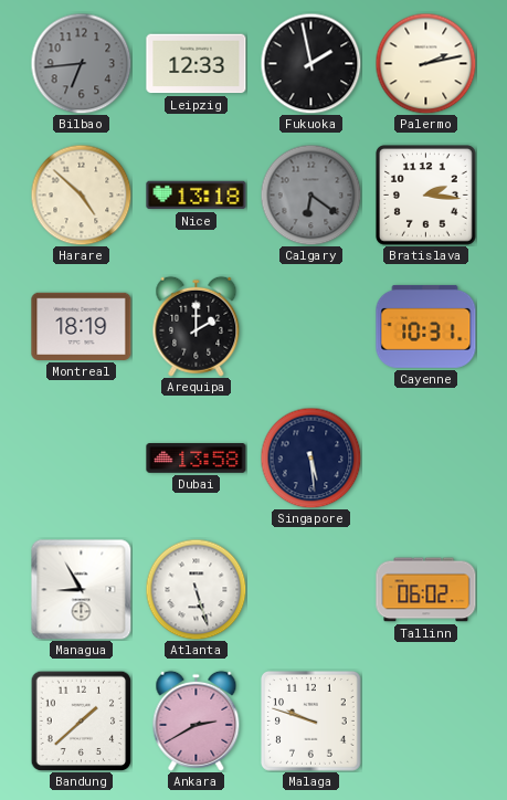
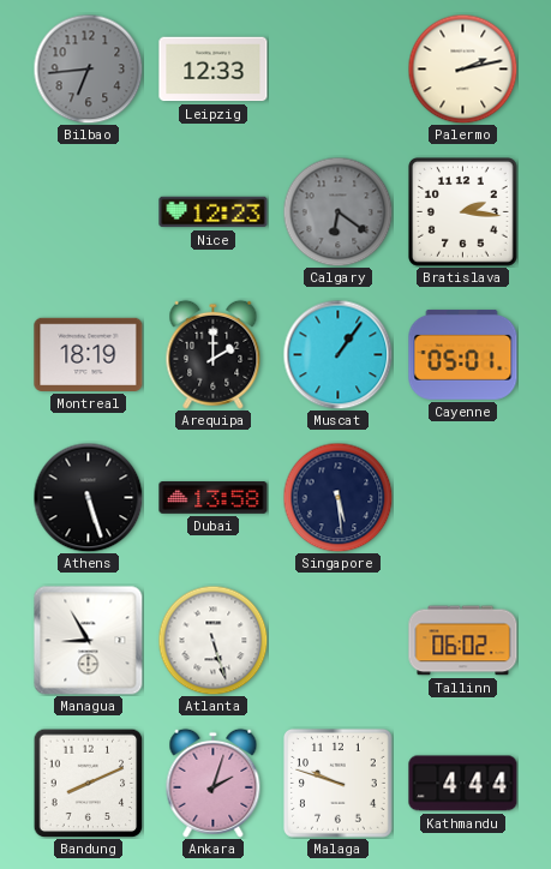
Fukuoka: 1:58 -> none (310, 63)
Harare: 4:52 -> none (81, 194)
Nice: 13:18 -> 12:23 (214, 212)
Muscat: none -> 1:06 (337, 354)
Cayenne: 10:31 -> 05:01 (463, 354)
Athens: none -> 5:27 (88, 497)
Bandung: 1:38 -> 8:11 (88, 783)
Ankara: 2:40 -> 2:03 (214, 783)
Kathmandu: none -> 4:44 (463, 784)
